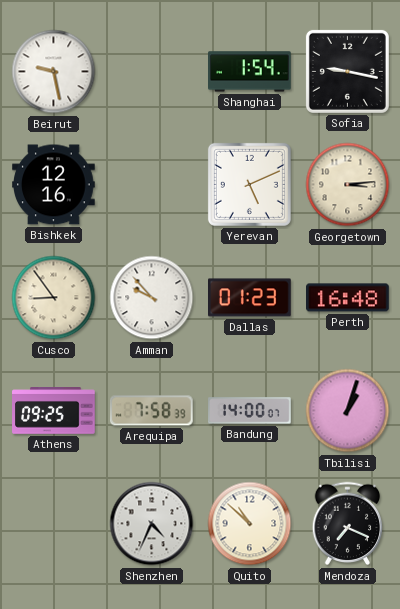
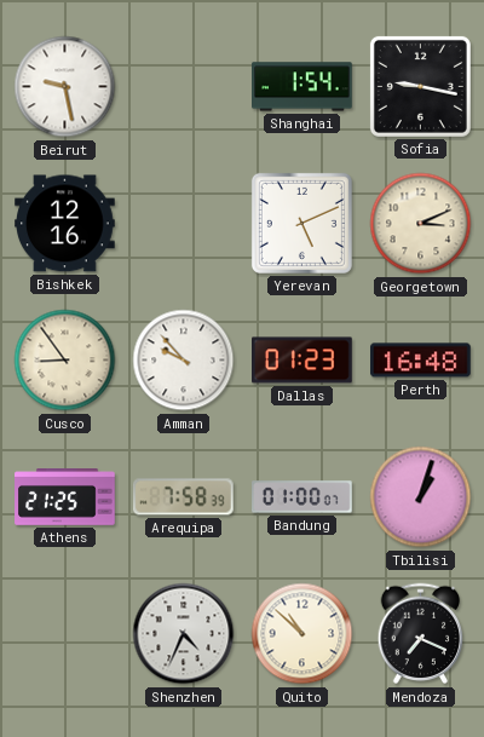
Georgetown: 3:14 -> 3:11 (421, 224)
Athens: 09:25 -> 21:25 (65, 497)
Bandung: 14:00 -> 01:00 (302, 497)
